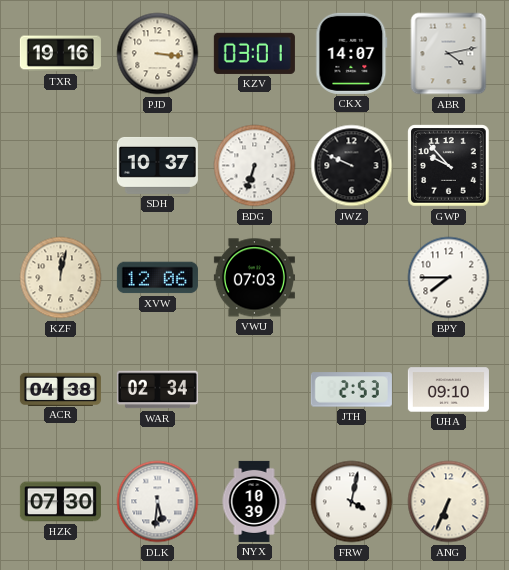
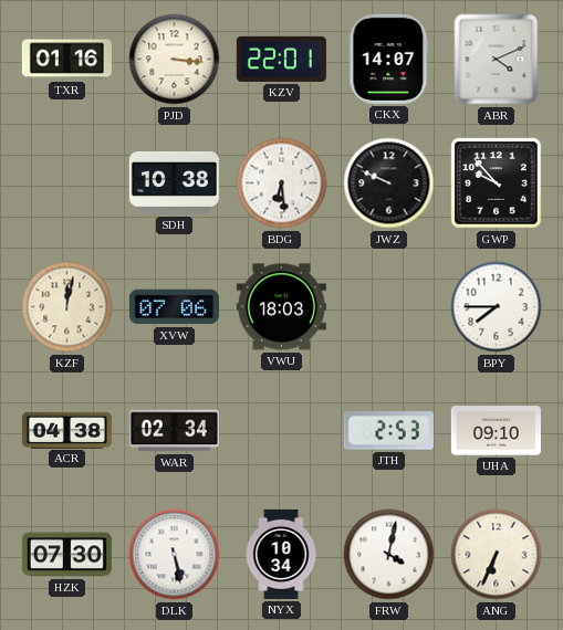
TXR: 19:16 -> 01:16 (66, 60)
KZV: 03:01 -> 22:01 (281, 59)
ABR: 4:13 -> 4:11 (497, 60)
SDH: 10:37 -> 10:38 (174, 182)
BDG: 6:33 -> 6:29 (282, 183)
XVW: 12:06 -> 07:06 (174, 307)
VWU: 07:03 -> 18:03 (281, 307)
DLK: 5:31 -> 5:28 (175, 555)
NYX: 10:39 -> 10:34 (281, 554)
